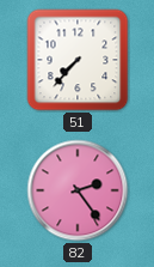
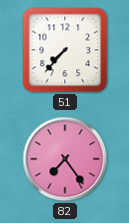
82: 2:24 -> 7:24 (65, 159)
